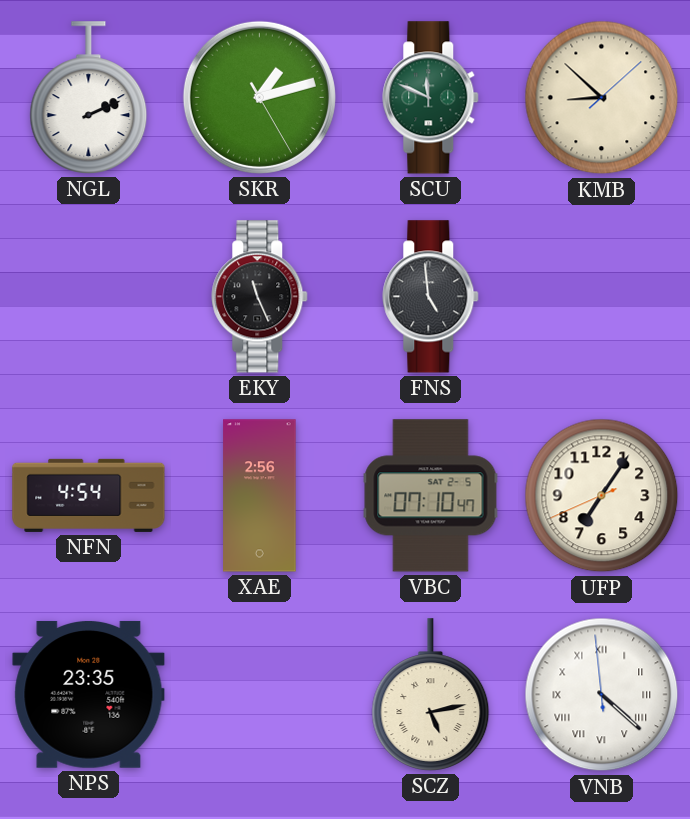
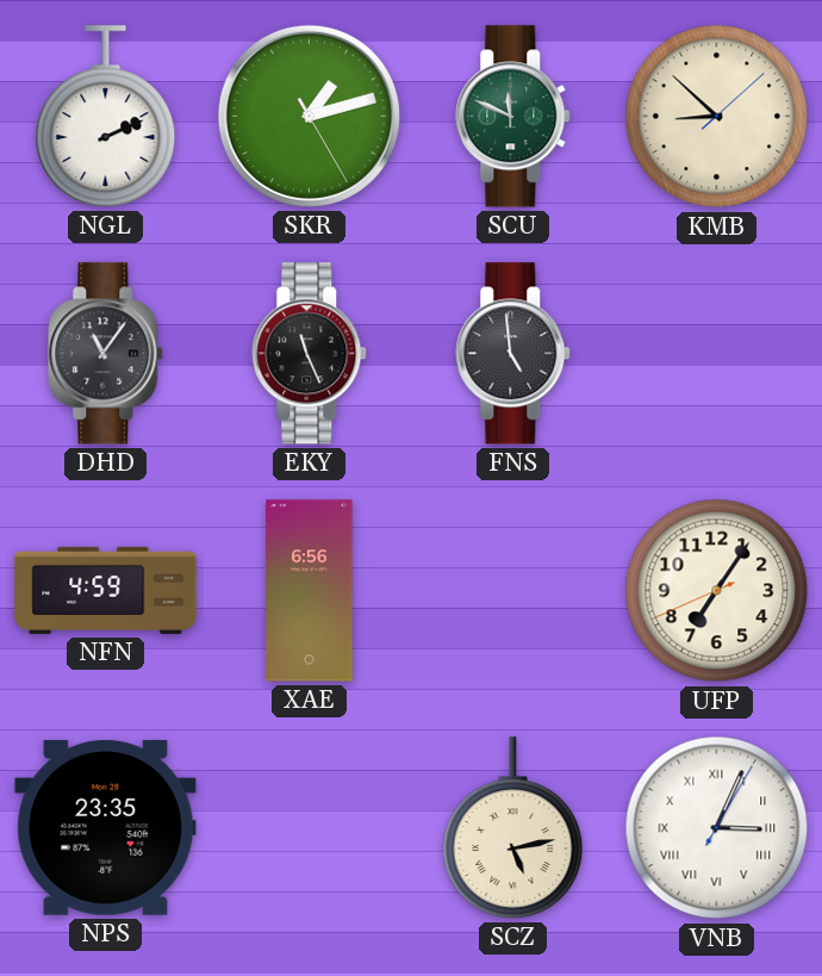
DHD: none -> 11:06 (106, 354)
NFN: 4:54 -> 4:59 (106, 590)
XAE: 2:56 -> 6:56 (310, 591)
VBC: 07:10 -> none (431, 496)
VNB: 4:21 -> 3:04 (717, 828)
